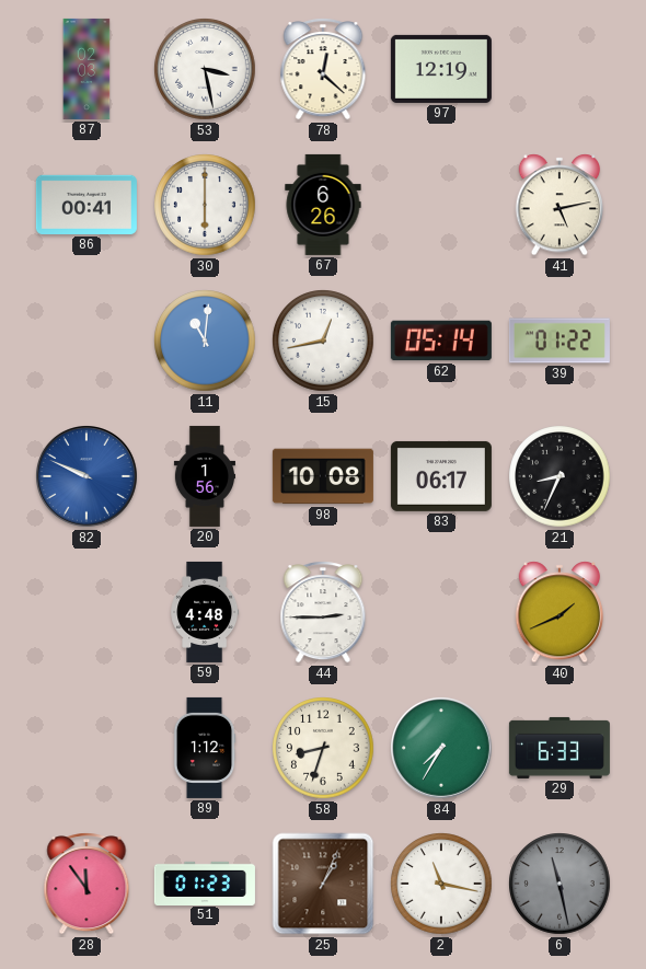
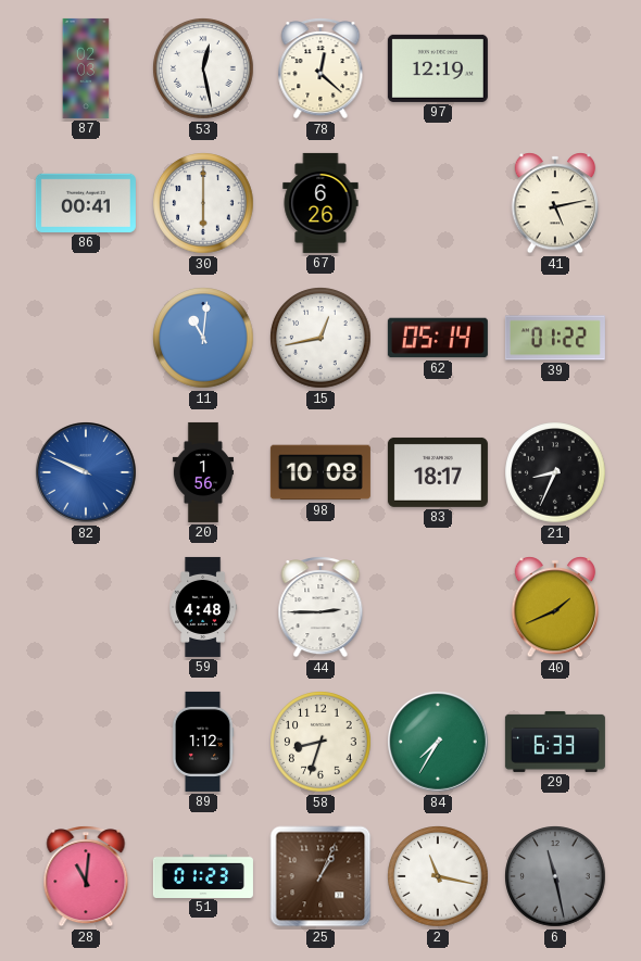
53: 3:28 -> 12:28 (203, 68)
83: 06:17 -> 18:17 (438, 472)
28: 11:54 -> 11:01 (86, 876)
